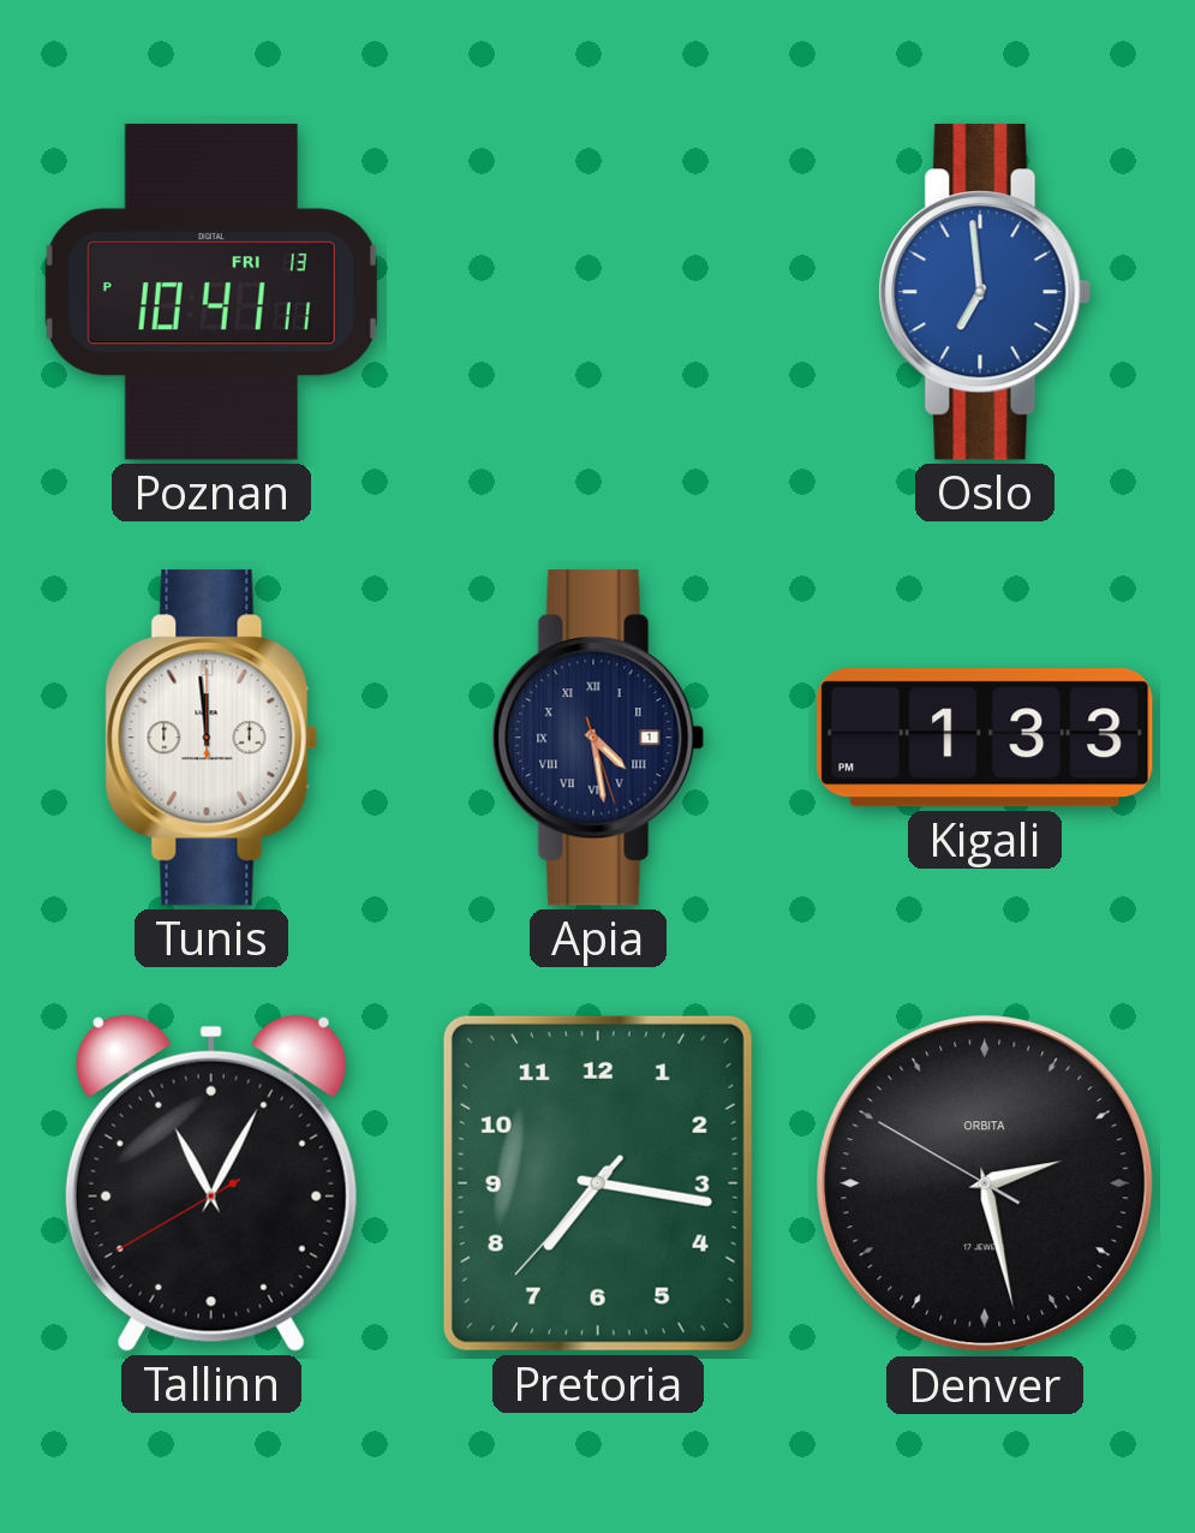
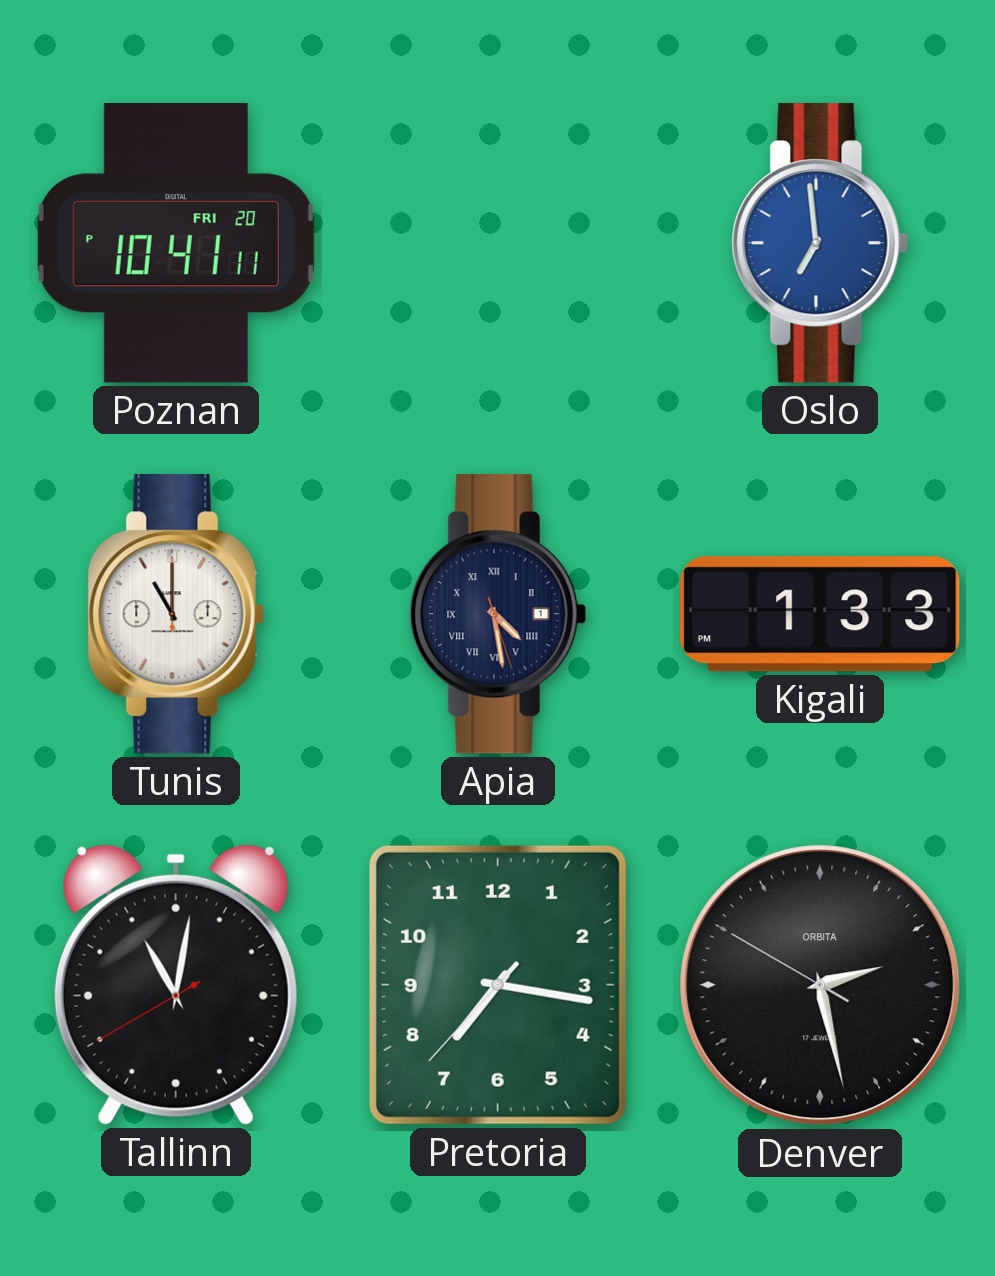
Poznan date: FRI 13 -> FRI 20 (176, 243)
Tunis: 11:59 -> 11:00 (176, 614)
Tallinn: 11:04 -> 11:01 (176, 985)
